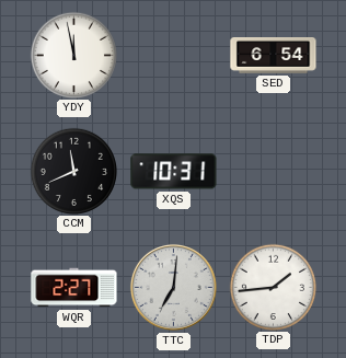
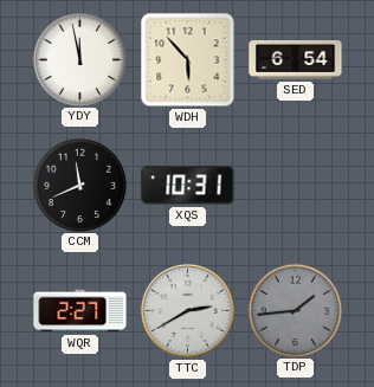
WDH: none -> 5:53 (188, 60)
TTC: 7:01 -> 2:40 (187, 310)
TDP dial: white -> grey (295, 310)
